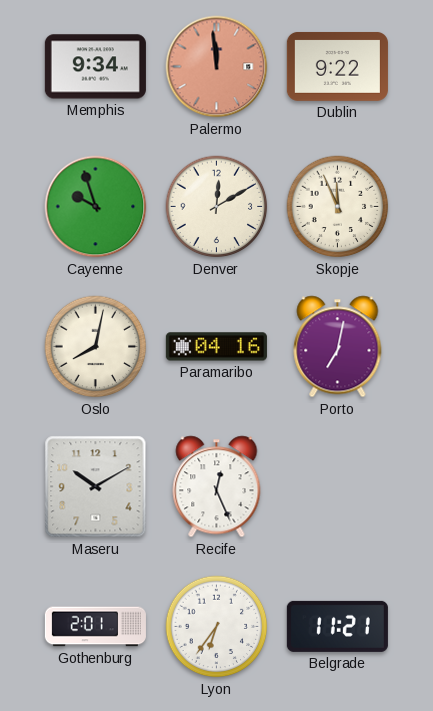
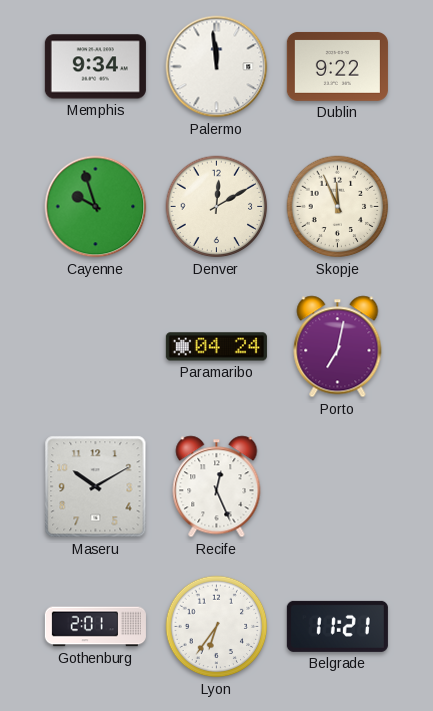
Palermo dial: salmon -> white (217, 67)
Oslo: 8:02 -> none (96, 347)
Paramaribo: 04:16 -> 04:24 (216, 347)
